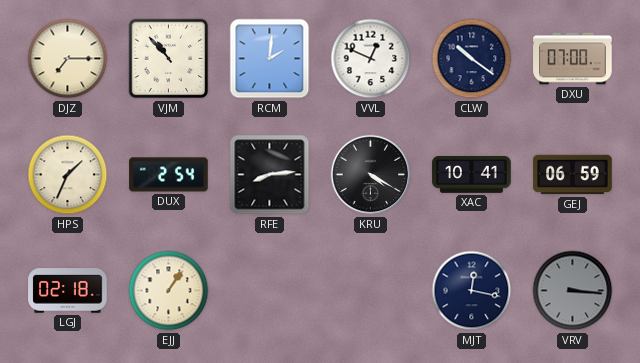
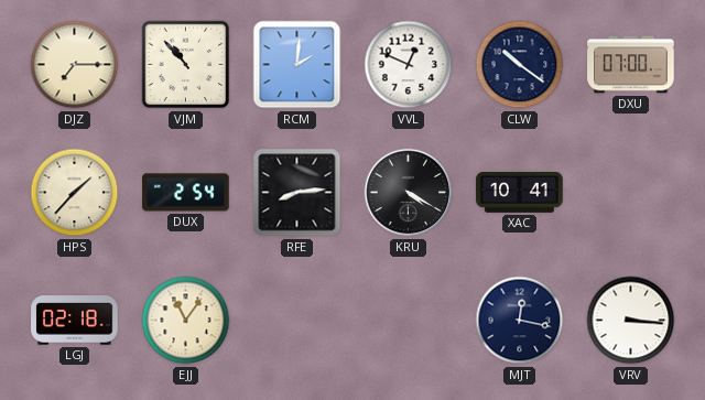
HPS: 1:34 -> 1:37 (75, 193)
GEJ: 06:59 -> none (573, 175)
EJJ: 1:06 -> 11:06 (186, 321)
VRV dial: grey -> white (631, 321)
